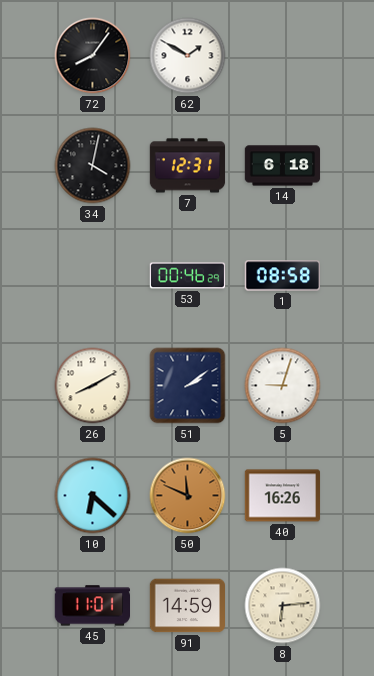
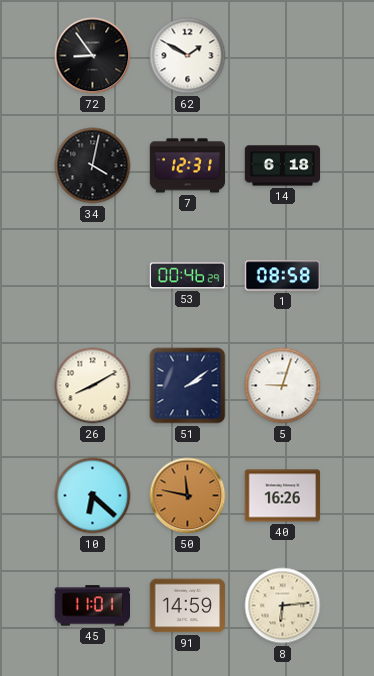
72: 8:06 -> 8:54 (93, 56)
50: 11:49 -> 11:47 (188, 496)
